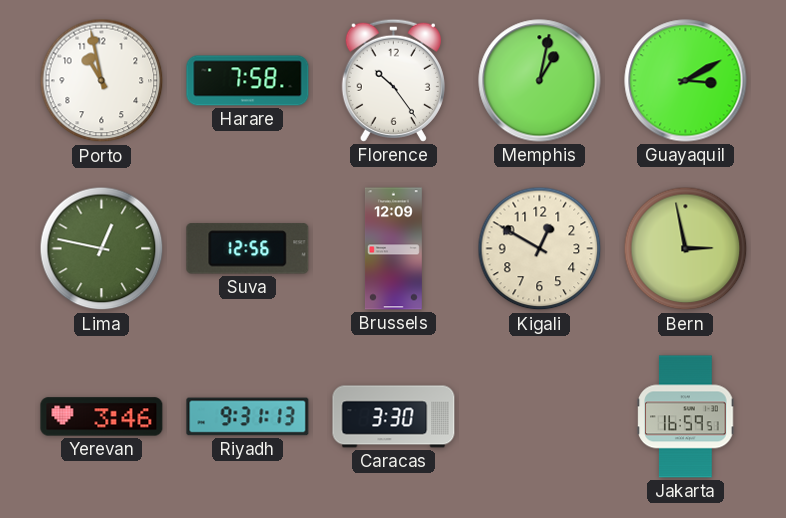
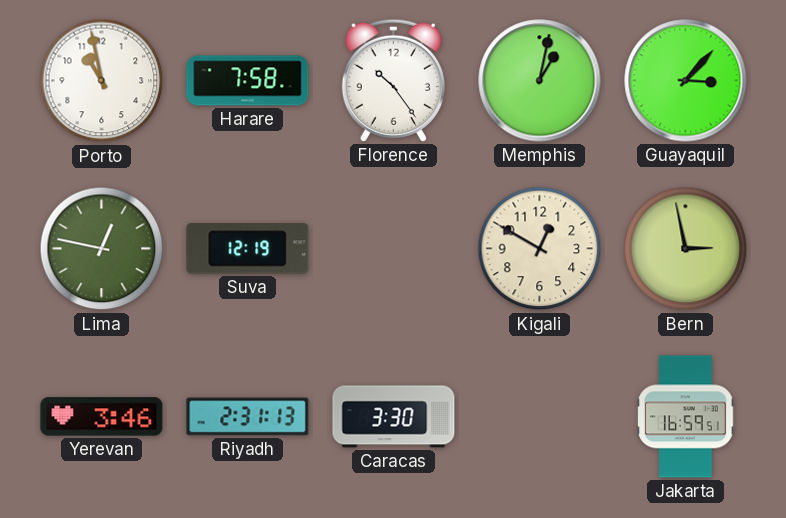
Guayaquil: 3:10 -> 3:07 (686, 81)
Suva: 12:56 -> 12:19 (248, 249)
Brussels: 12:09 -> none (393, 249)
Riyadh: 9:31 -> 2:31 (248, 417)
